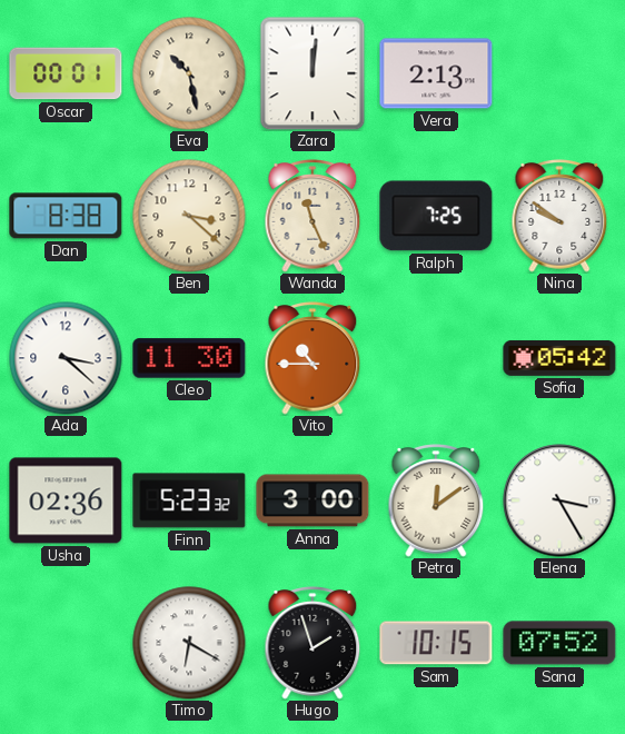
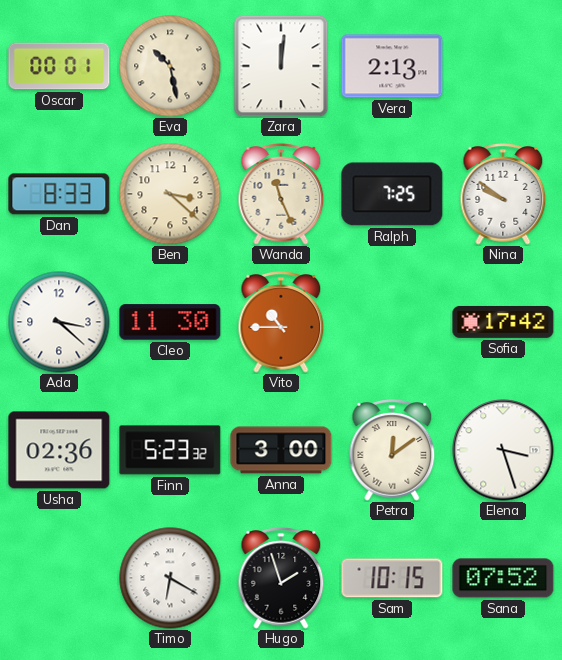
Dan: 8:38 -> 8:33 (59, 194)
Sofia: 05:42 -> 17:42 (503, 322)
Elena: 3:25 -> 3:27 (503, 450)
